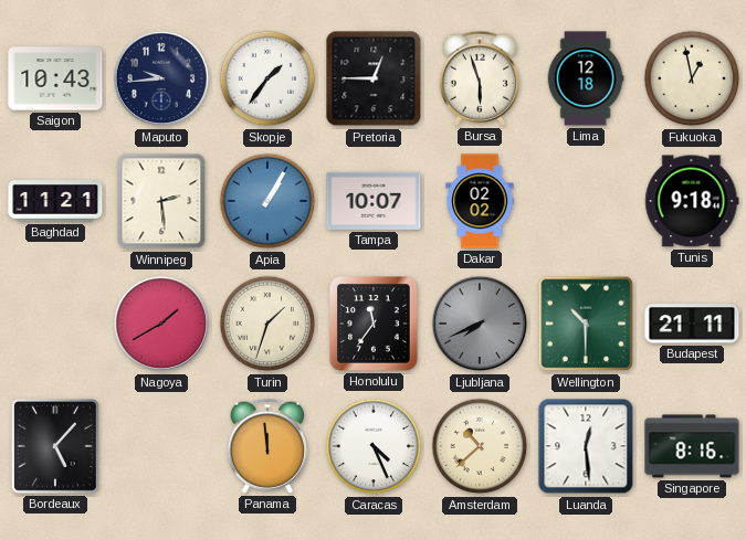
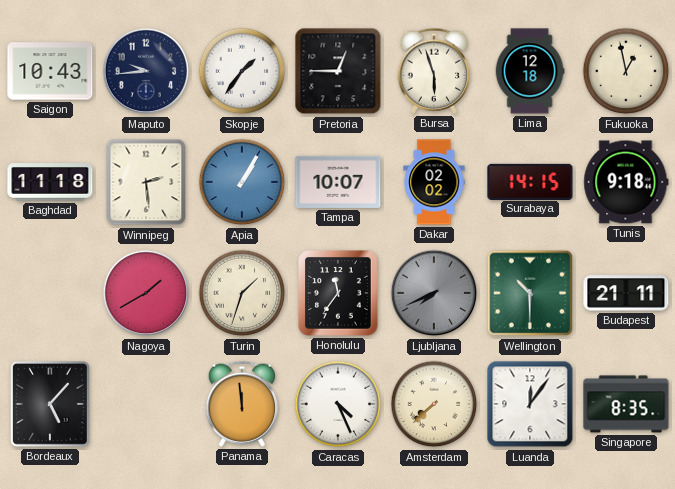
Baghdad: 11:21 -> 11:18 (50, 182)
Surabaya: none -> 14:15 (530, 181)
Amsterdam: 10:38 -> 7:38 (434, 404)
Luanda: 12:29 -> 12:06 (530, 404)
Singapore: 8:16 -> 8:35 (626, 404)
